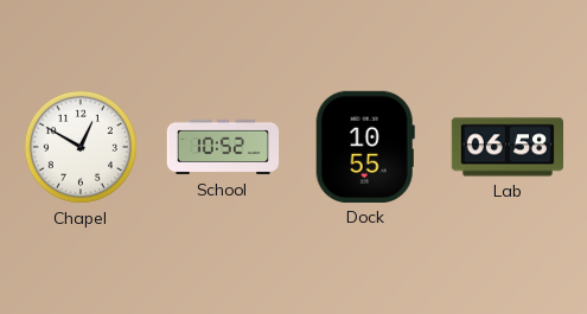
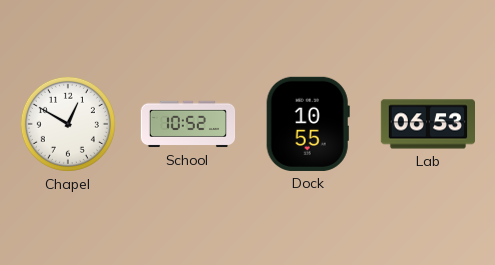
Lab: 06:58 -> 06:53 (427, 124)
